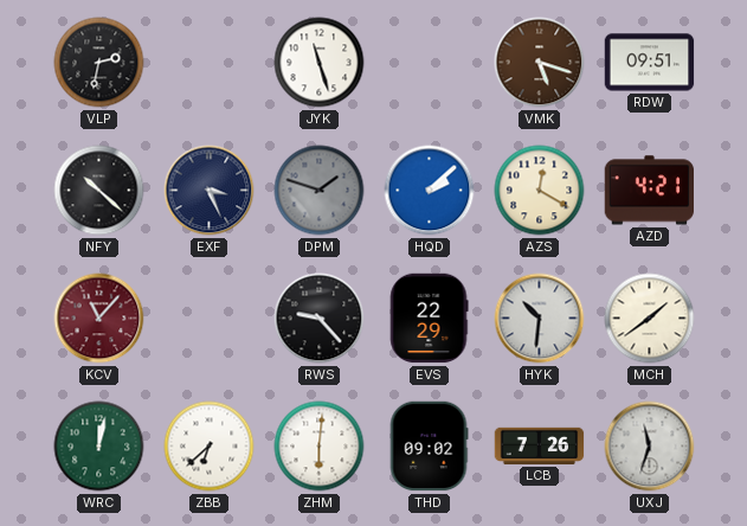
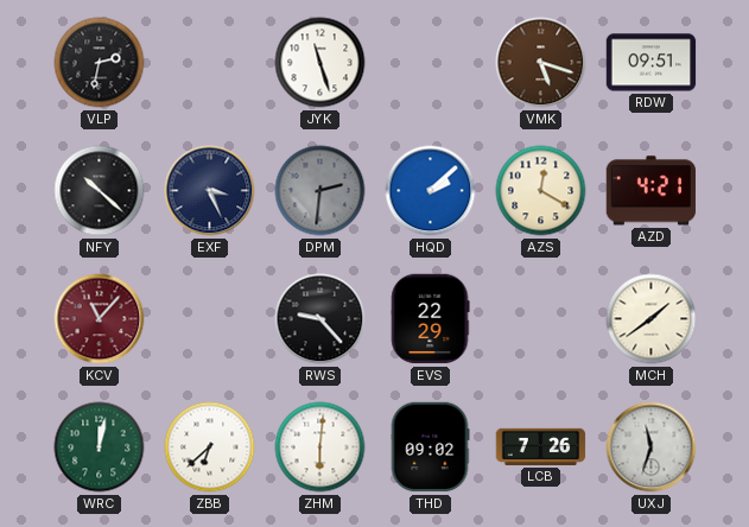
DPM: 1:48 -> 2:31 (320, 191)
HYK: 10:31 -> none (540, 319)
